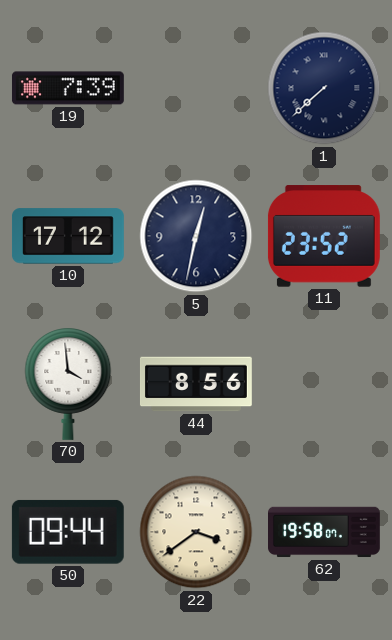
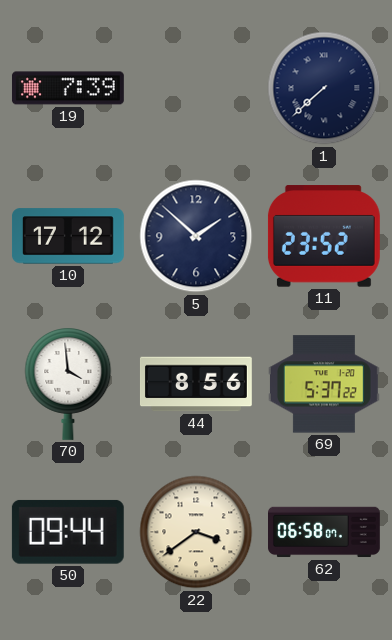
5: 12:32 -> 1:52 (196, 236)
69: none -> 5:37 (324, 384)
62: 19:58 -> 06:58 (325, 532)
